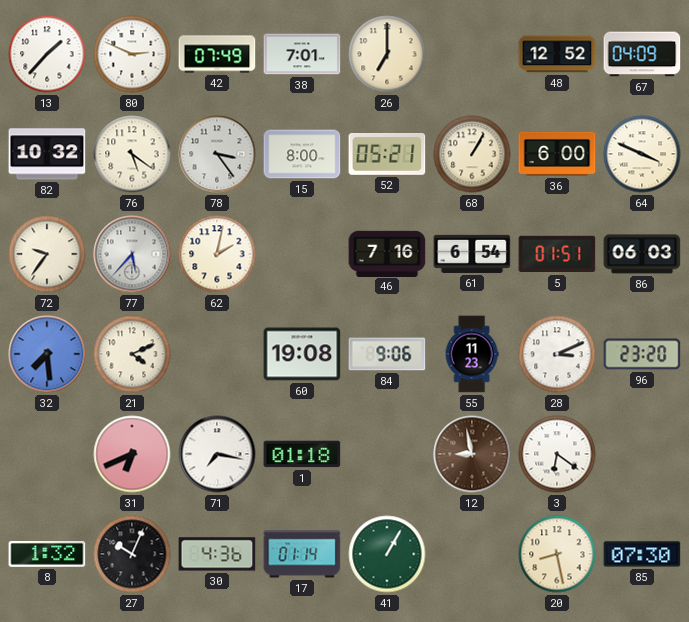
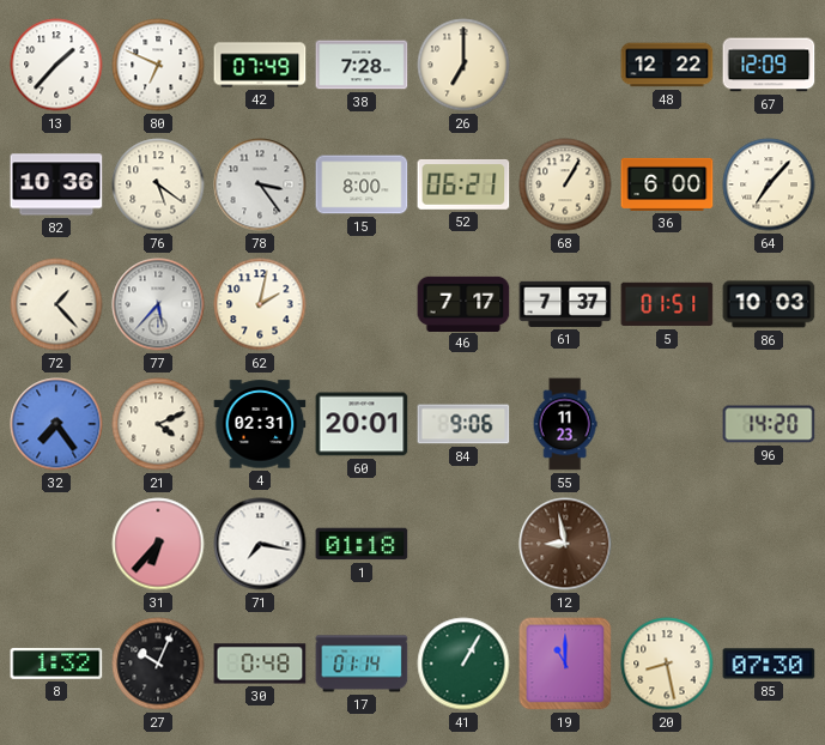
80: 2:49 -> 6:49 (158, 65)
38: 7:01 -> 7:28 (362, 65)
48: 12:52 -> 12:22 (667, 65)
67: 04:09 -> 12:09 (769, 65)
82: 10:32 -> 10:36 (56, 184)
52: 05:21 -> 06:21 (463, 186)
64: 3:49 -> 7:07 (769, 184)
72: 9:36 -> 1:23 (56, 304)
46: 7:16 -> 7:17 (463, 303)
61: 6:54 -> 7:37 (565, 304)
86: 06:03 -> 10:03 (769, 304)
32: 7:29 -> 7:24 (56, 424)
4: none -> 02:31 (260, 424)
60: 19:08 -> 20:01 (362, 424)
28: 3:11 -> none (557, 354)
96: 23:20 -> 14:20 (769, 424)
31: 6:41 -> 6:37 (158, 544)
3: 6:21 -> none (557, 454)
30: 4:36 -> 0:48 (260, 664)
19: none -> 11:00 (565, 664)
